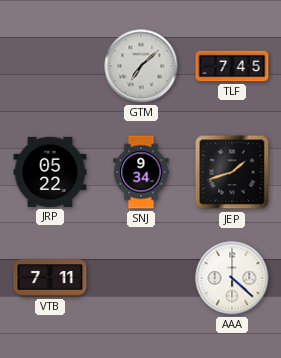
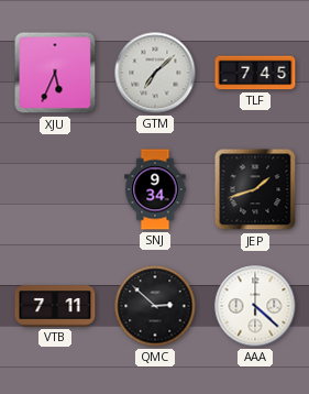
XJU: none -> 5:34 (55, 73)
JRP: 05:22 -> none (50, 172)
QMC: none -> 2:52 (155, 306)
